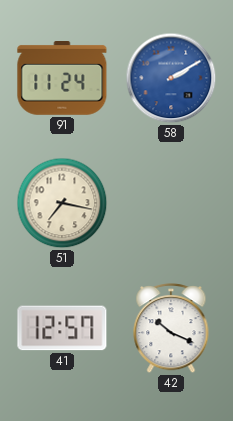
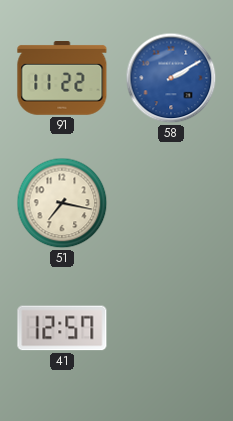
91: 11:24 -> 11:22 (62, 79)
42: 10:19 -> none (171, 329)
